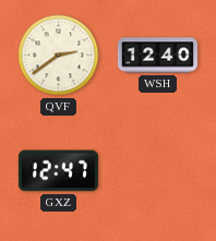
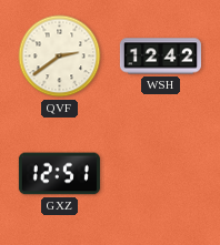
WSH: 12:40 -> 12:42 (160, 57)
GXZ: 12:47 -> 12:51 (59, 174)
